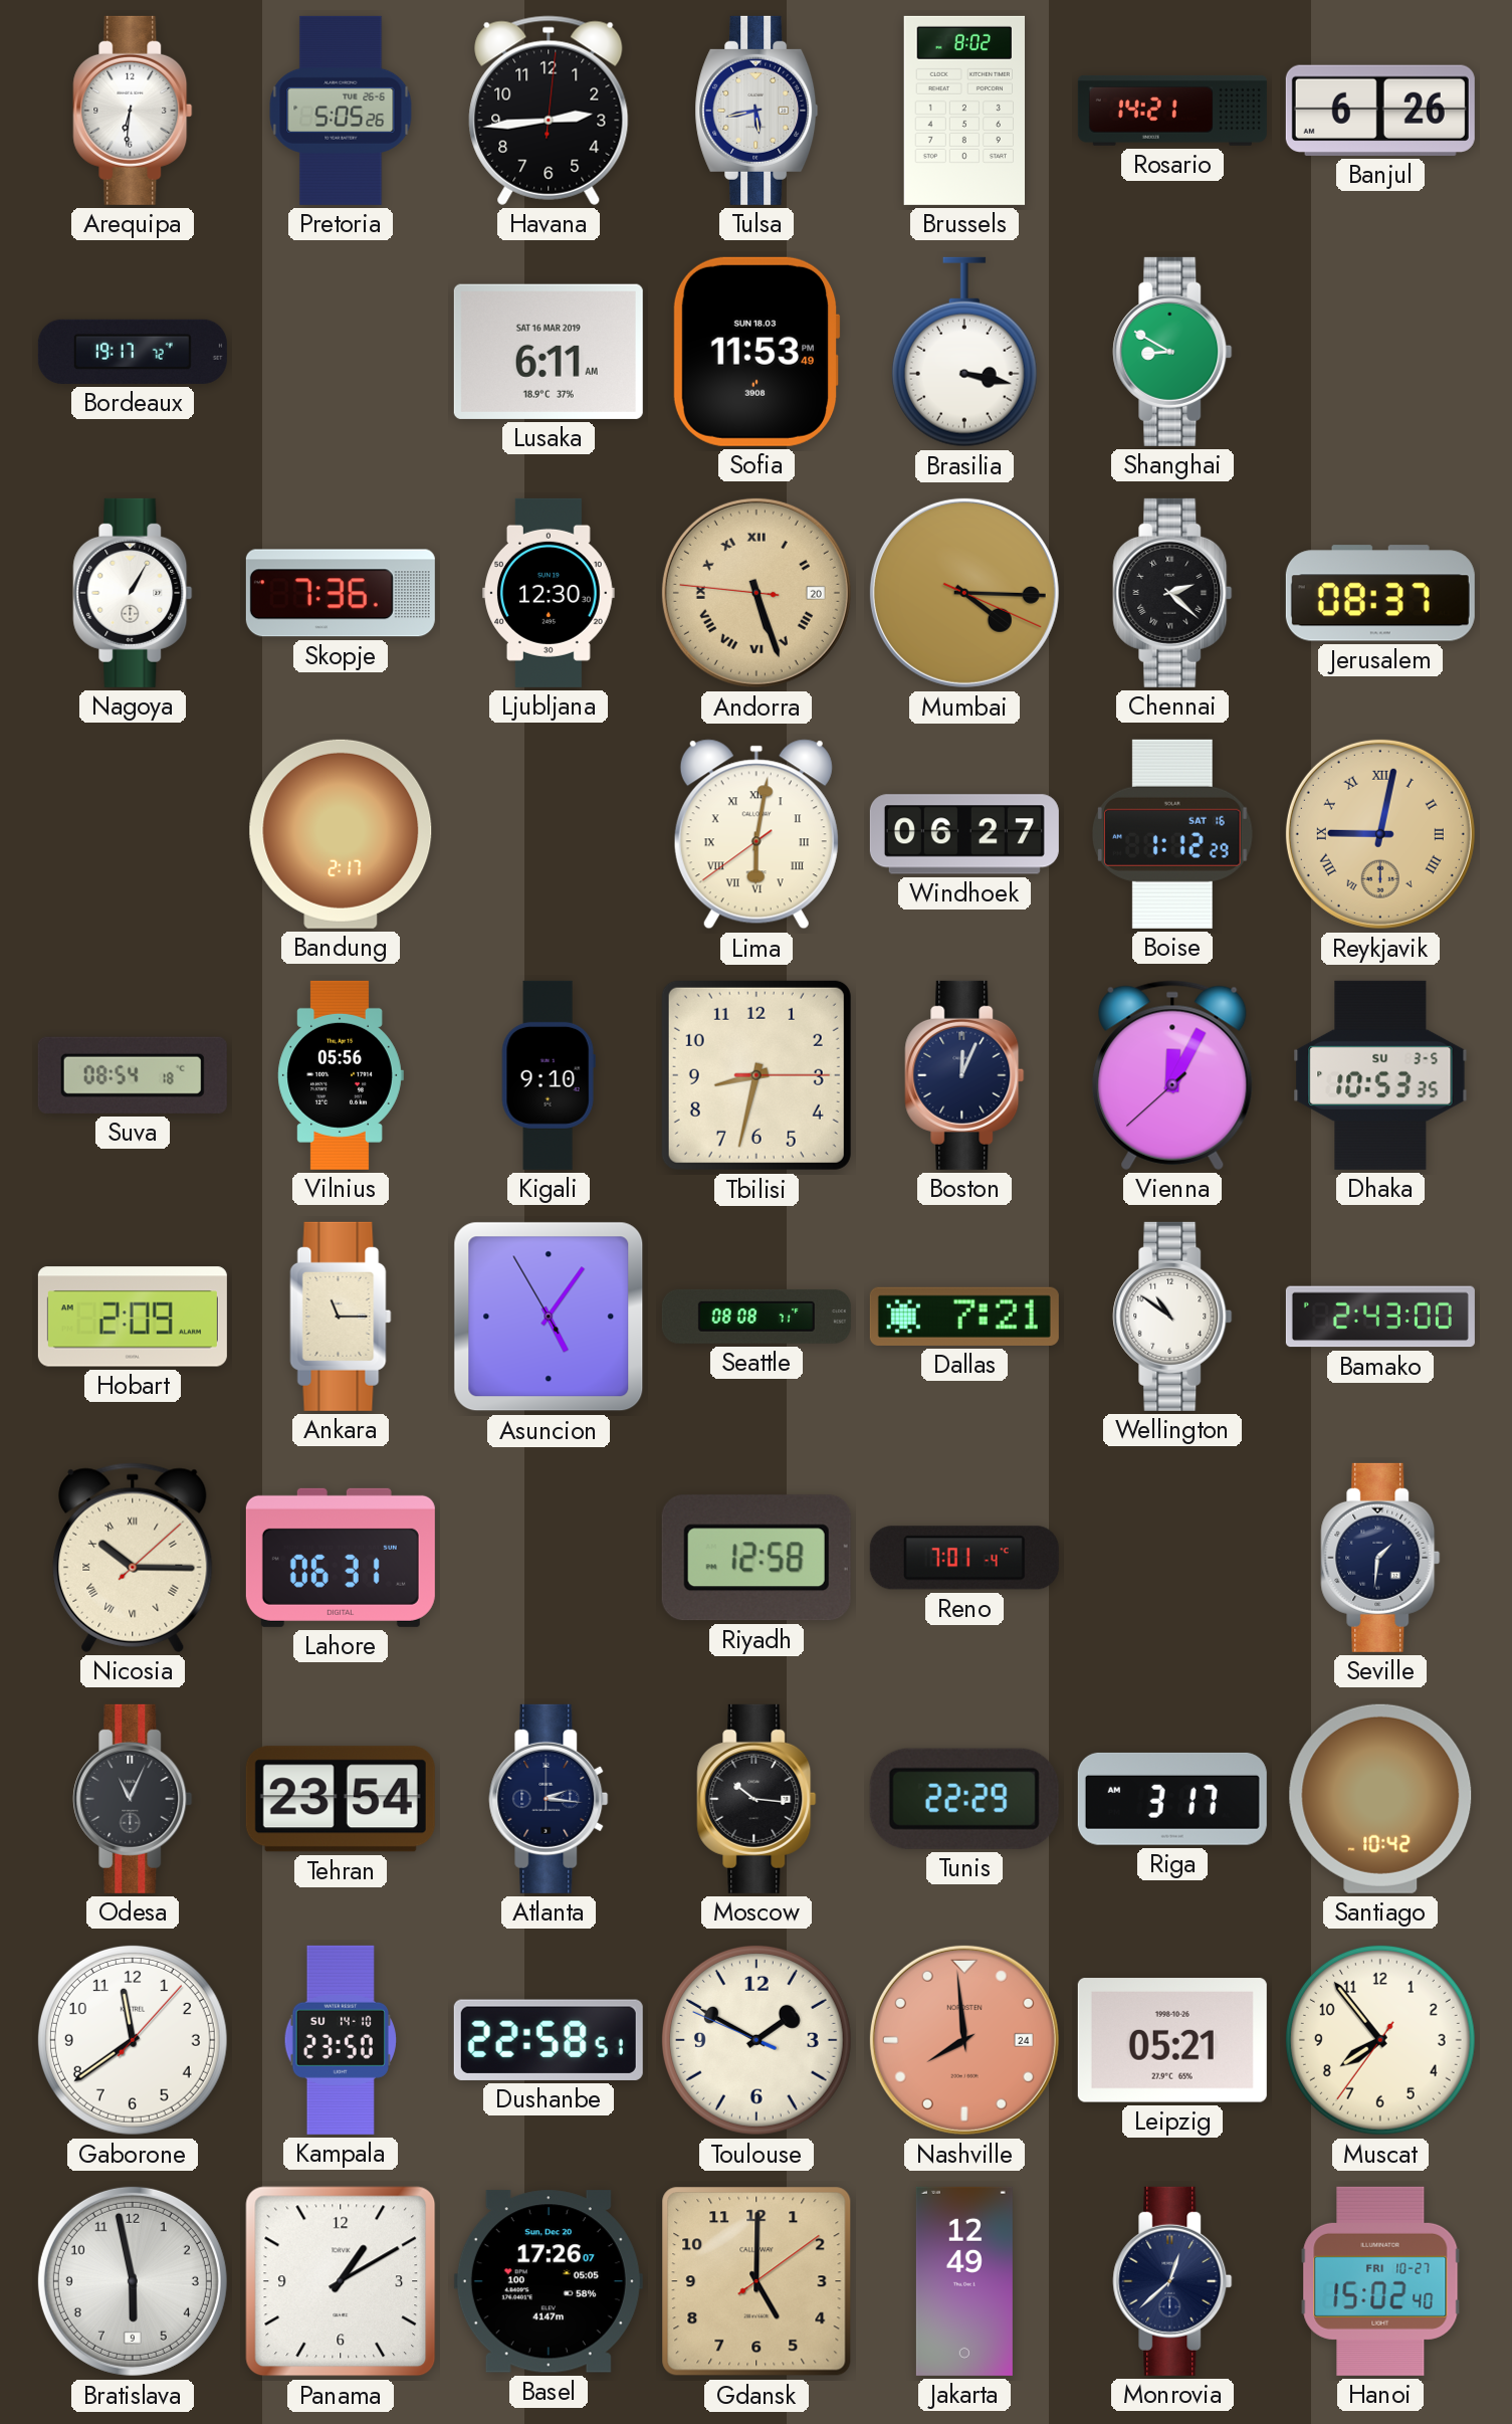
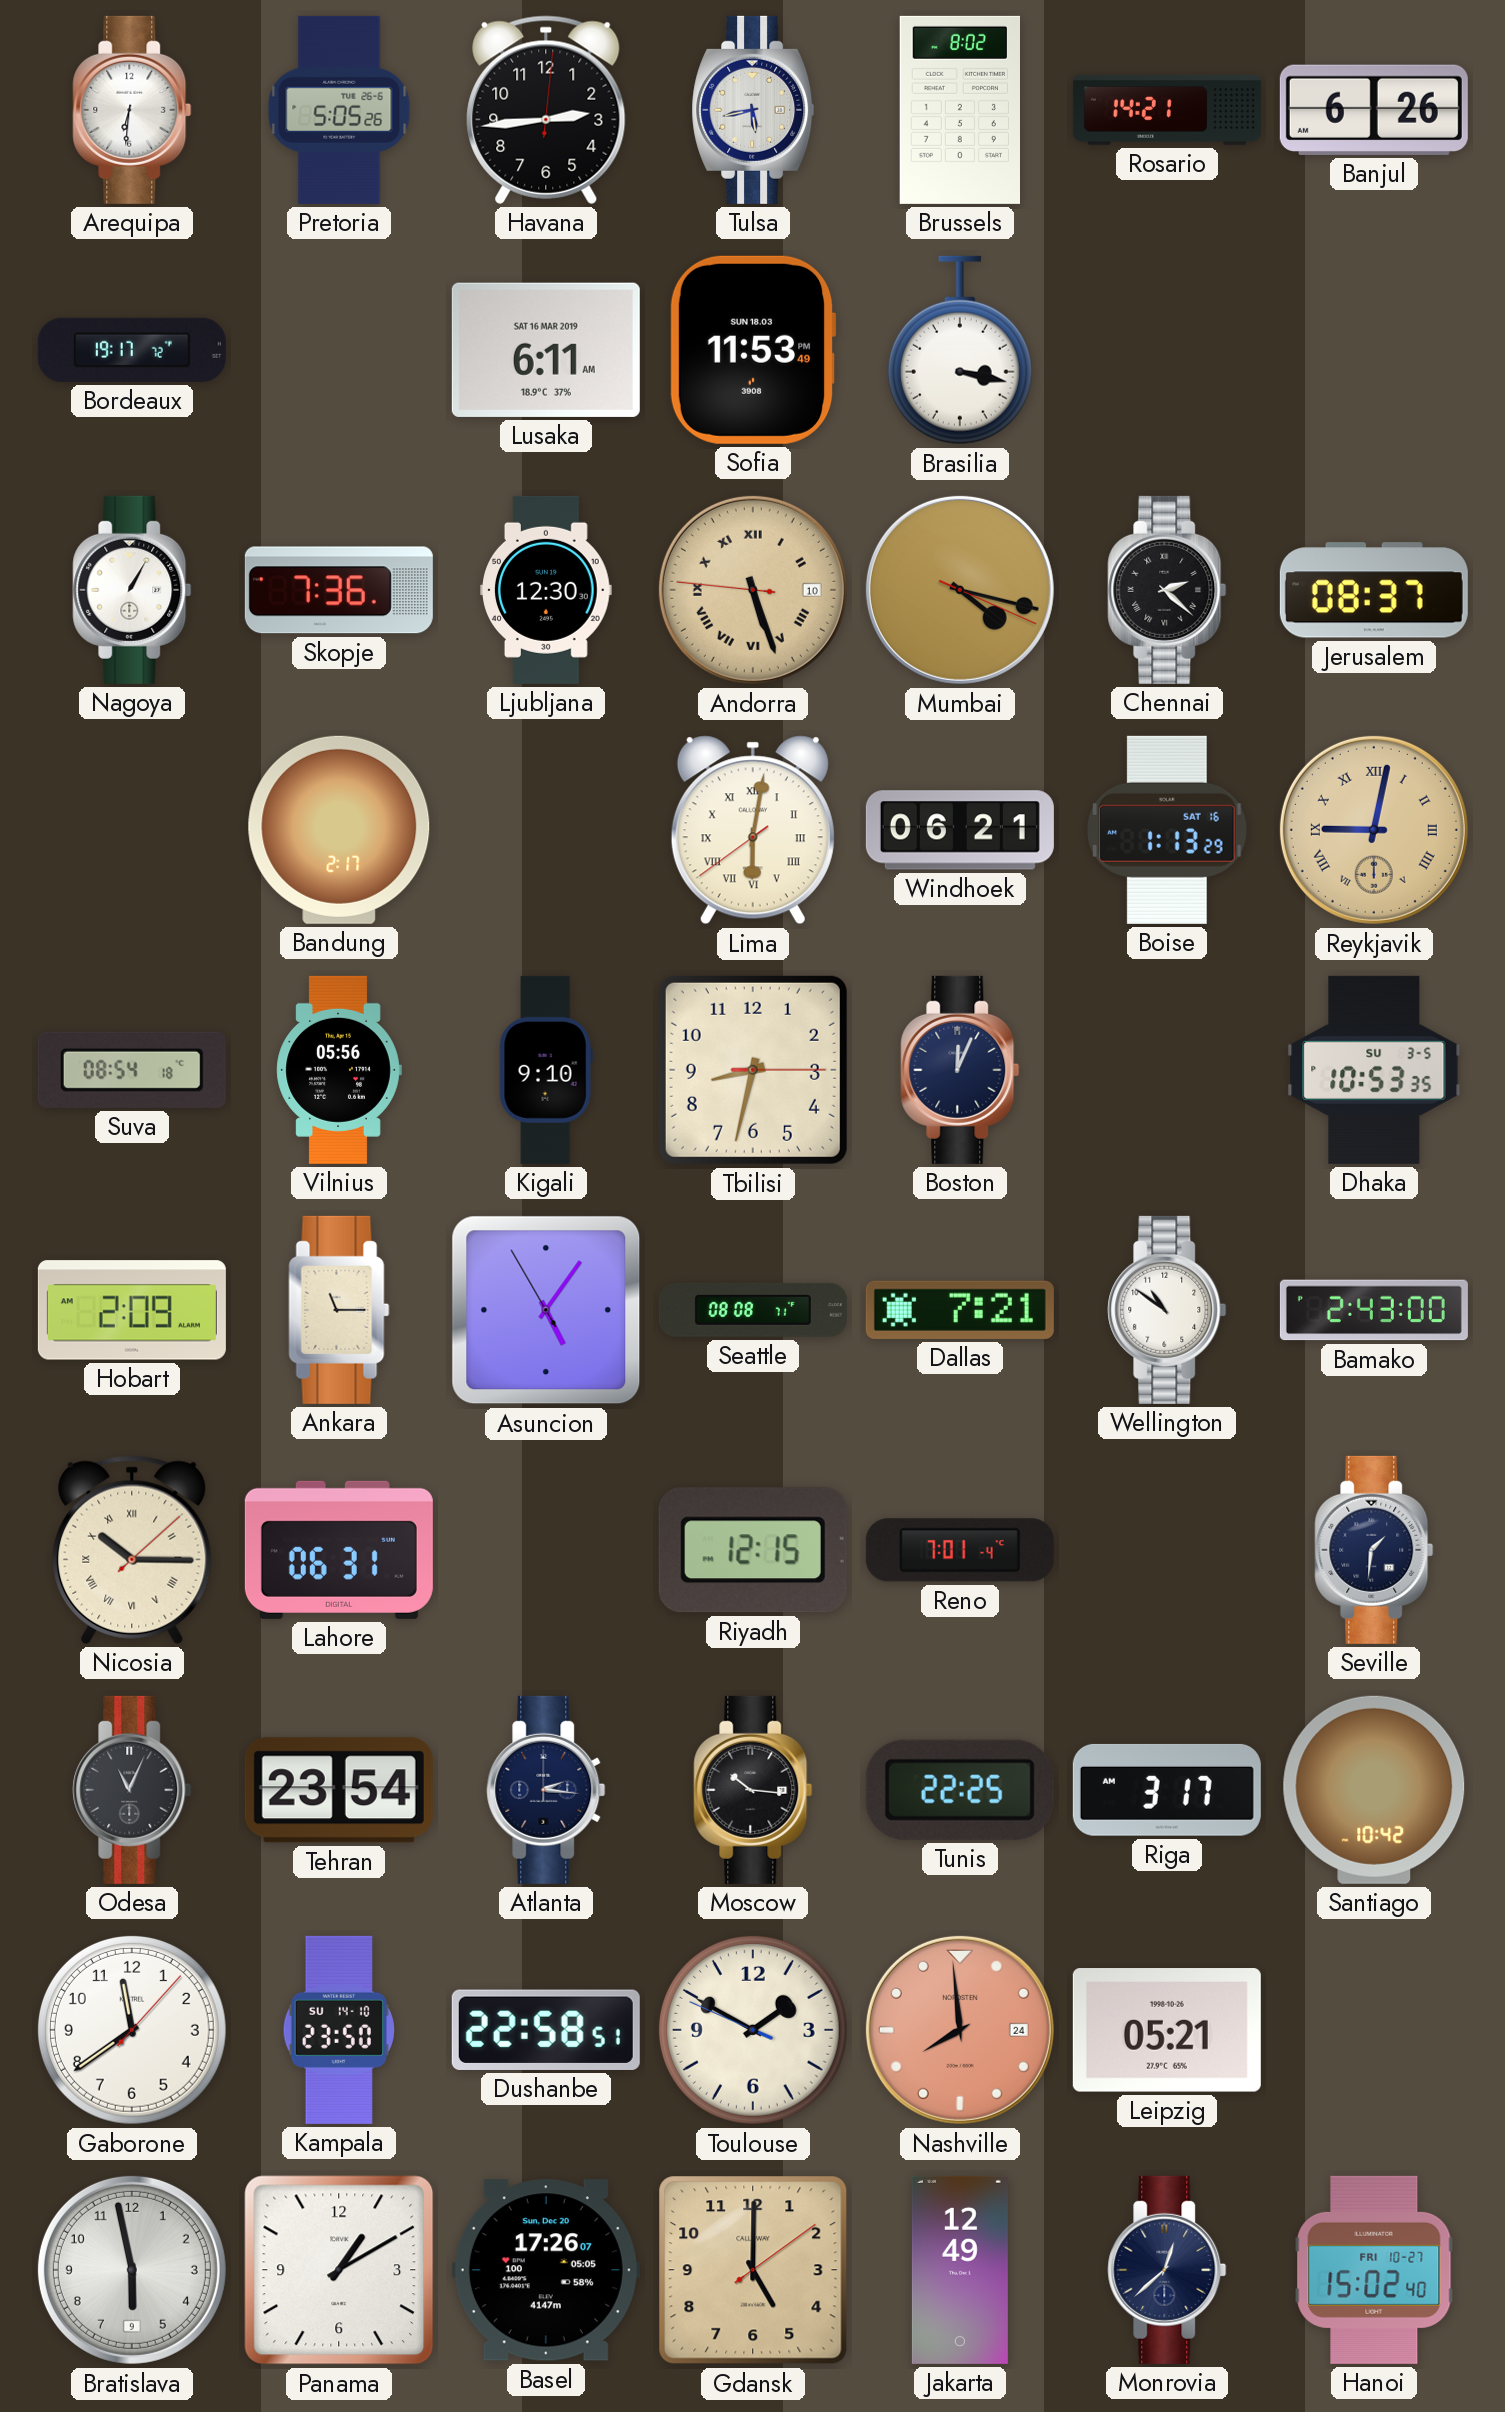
Shanghai: 8:50 -> none (1172, 352)
Andorra date: 20 -> 10 (753, 590)
Mumbai: 4:15 -> 4:17 (960, 590)
Windhoek: 06:27 -> 06:21 (960, 830)
Boise: 1:12 -> 1:13 (1167, 830)
Vienna: 12:04 -> none (1172, 1075)
Riyadh: 12:58 -> 12:15 (753, 1550)
Tunis: 22:29 -> 22:25 (960, 1790)
Muscat: 7:53 -> none (1380, 2040)
